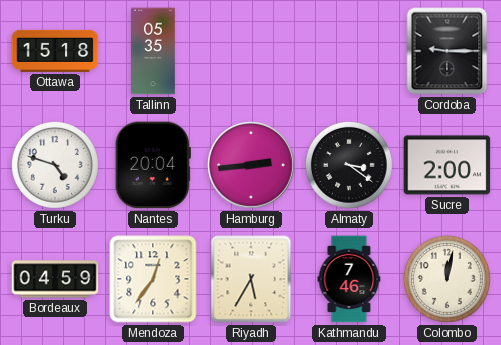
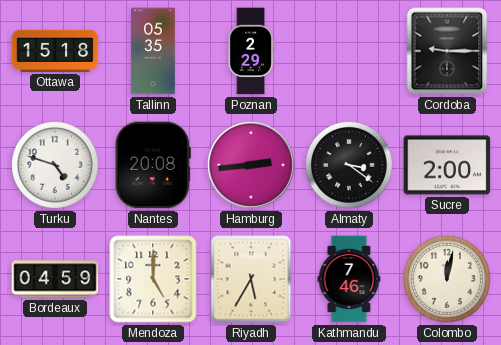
Poznan: none -> 2:29 (251, 51)
Nantes: 20:04 -> 20:08 (153, 165)
Mendoza: 12:36 -> 5:00 (153, 279)
